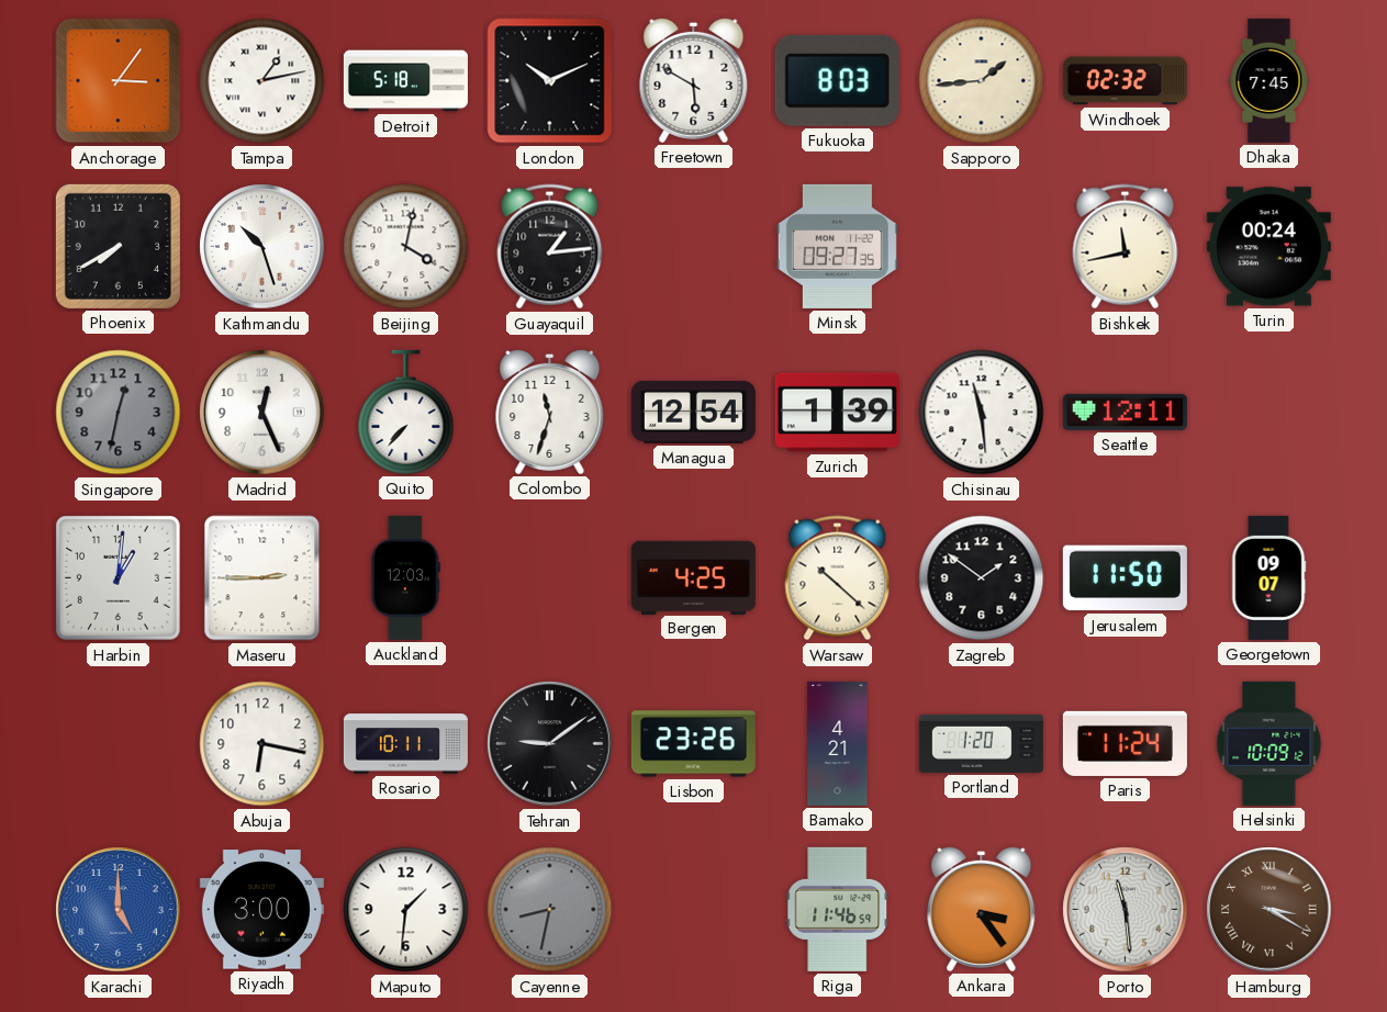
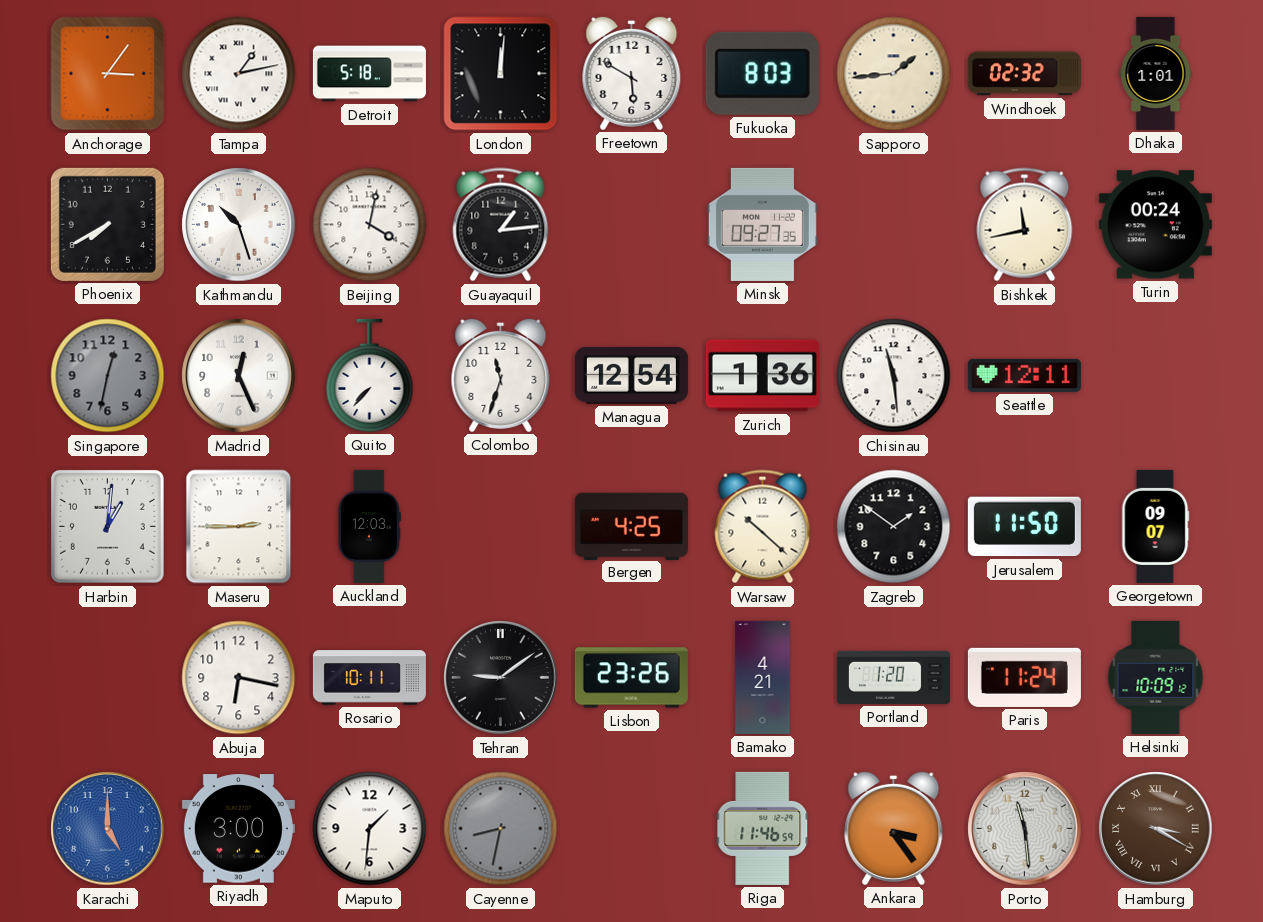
London: 10:11 -> 12:01 (501, 74)
Dhaka: 7:45 -> 1:01 (1156, 73)
Zurich: 1:39 -> 1:36 (762, 376)
